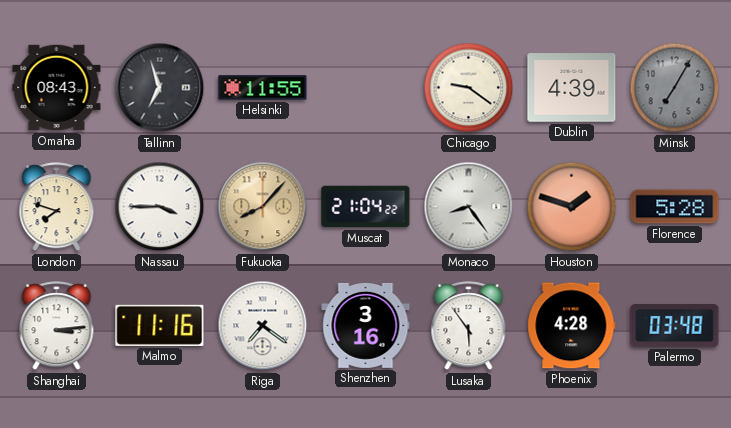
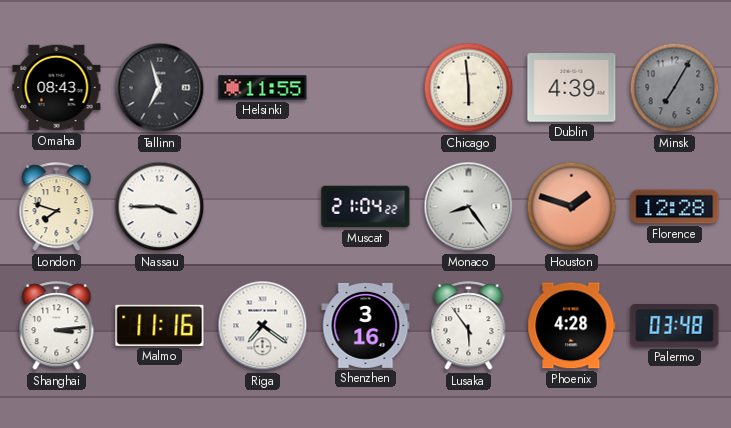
Chicago: 9:21 -> 5:59 (469, 88)
Fukuoka: 8:07 -> none (263, 207)
Florence: 5:28 -> 12:28 (675, 207)
